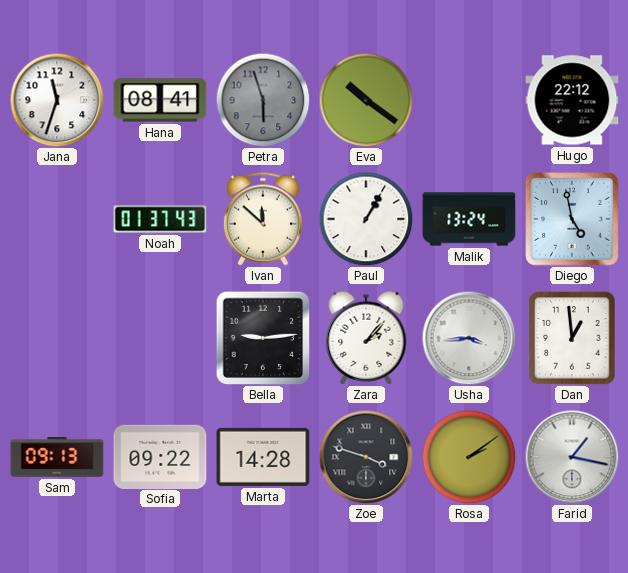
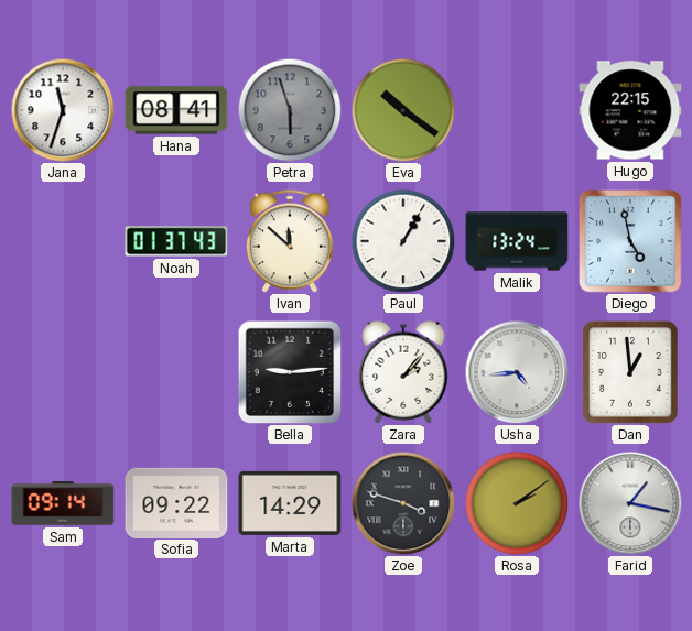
Hugo: 22:12 -> 22:15 (630, 110)
Usha: 3:44 -> 4:44 (517, 372)
Sam: 09:13 -> 09:14 (63, 503)
Marta: 14:28 -> 14:29 (290, 503)
